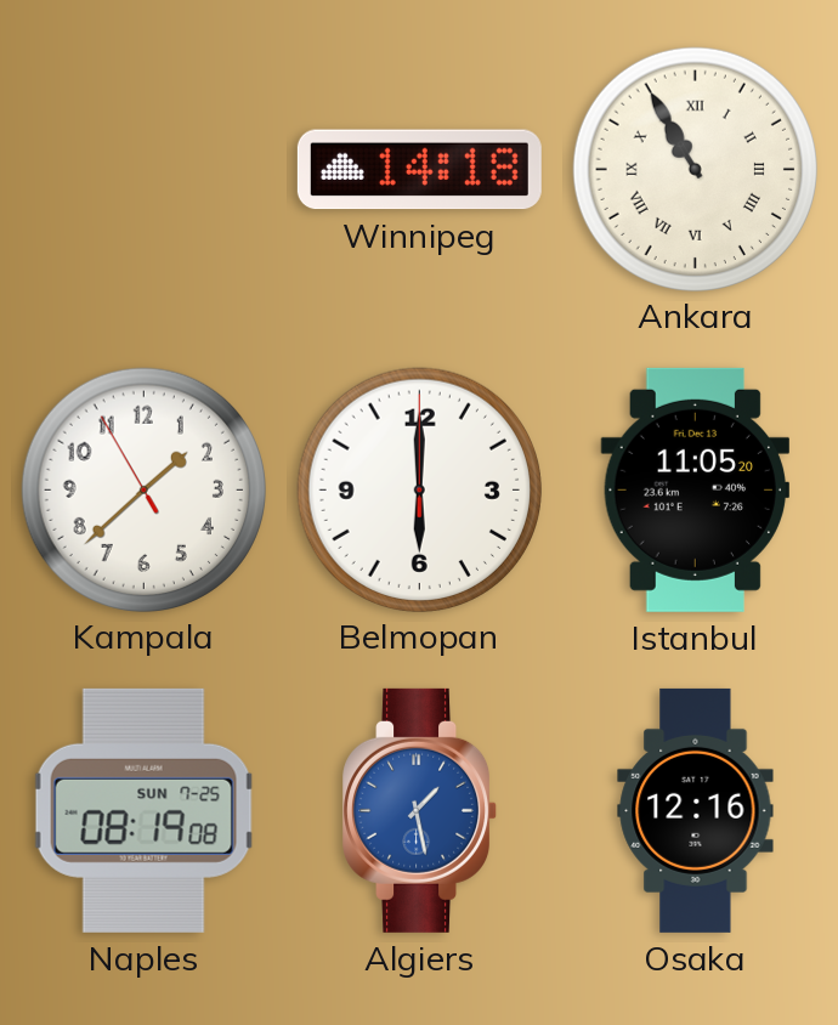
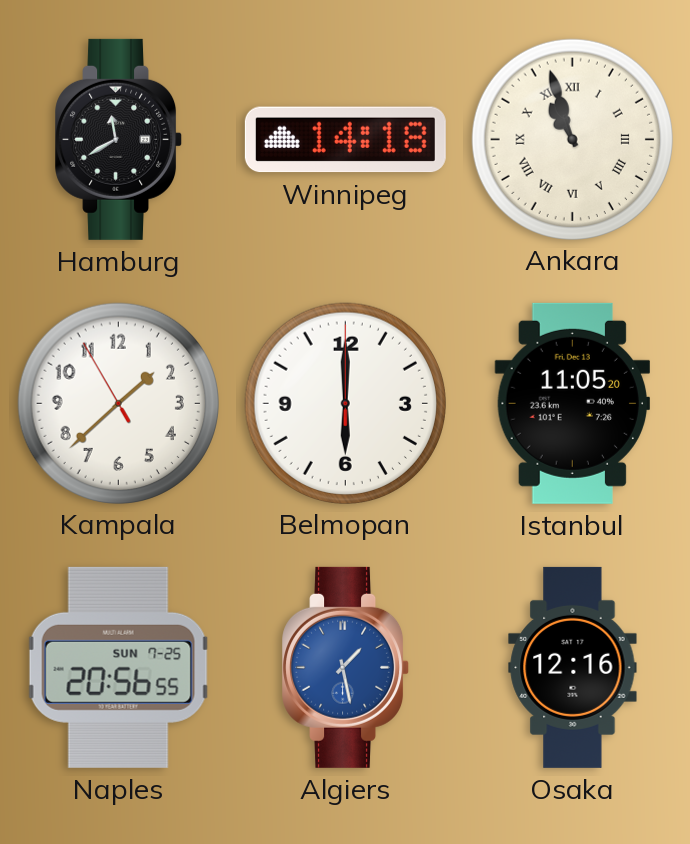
Hamburg: none -> 11:40 (119, 139)
Ankara: 10:55 -> 10:57 (572, 139)
Naples: 08:19 -> 20:56 (119, 667)
